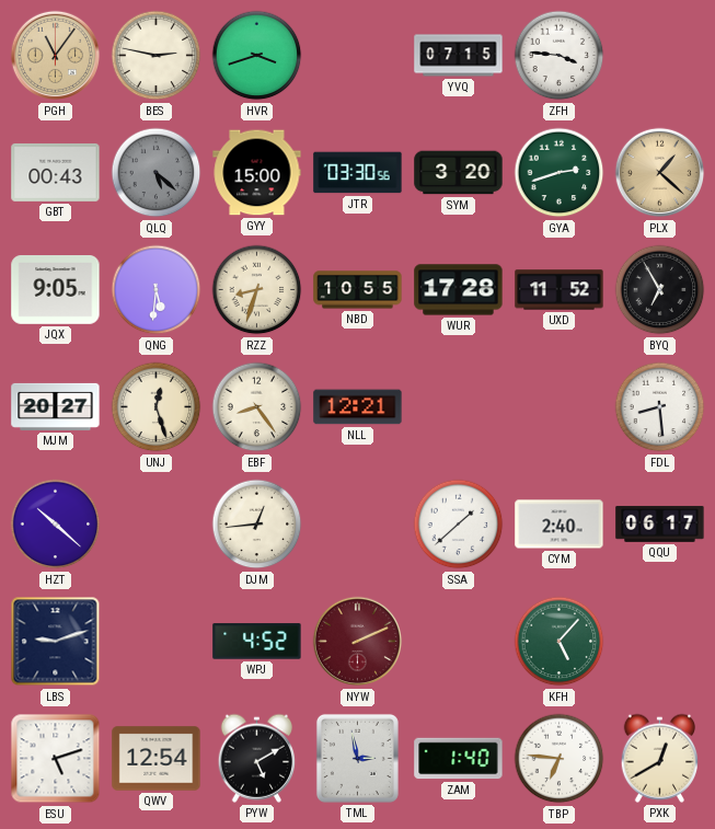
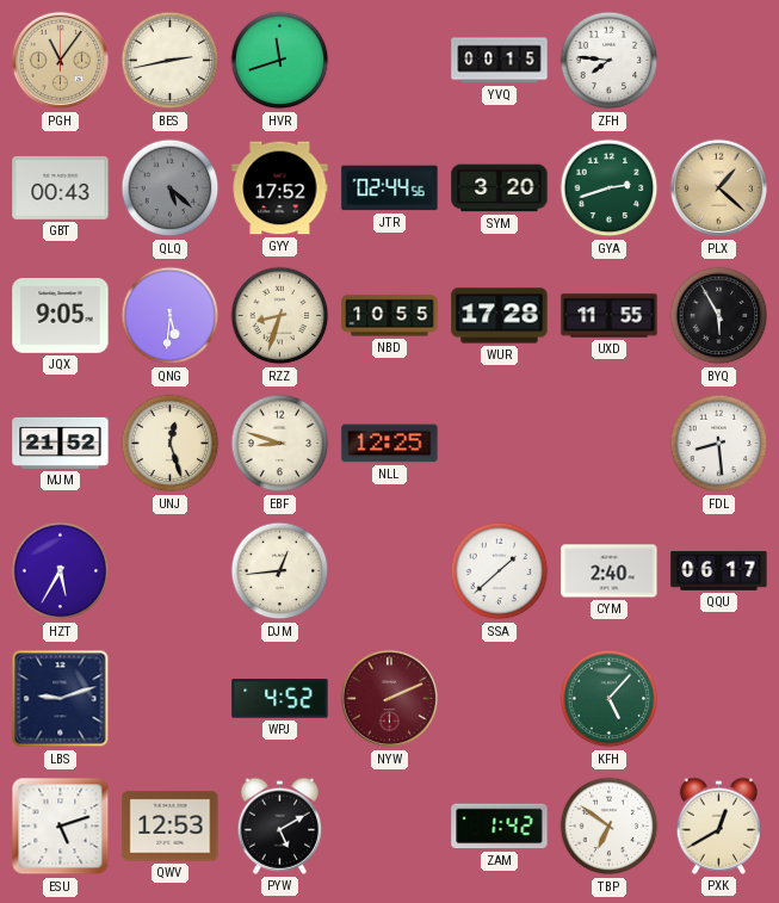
BES: 2:47 -> 2:43 (171, 61)
HVR: 3:42 -> 11:42 (280, 61)
YVQ: 07:15 -> 00:15 (500, 61)
ZFH: 3:46 -> 7:46 (610, 61)
GYY: 15:00 -> 17:52 (280, 188)
JTR: 03:30 -> 02:44 (390, 188)
UXD: 11:52 -> 11:55 (610, 316)
BYQ: 6:55 -> 5:55 (719, 316)
MJM: 20:27 -> 21:52 (61, 443)
EBF: 8:24 -> 8:48 (280, 444)
NLL: 12:21 -> 12:25 (390, 444)
HZT: 10:22 -> 5:35 (61, 571)
QWV: 12:54 -> 12:53 (171, 827)
TML: 2:58 -> none (357, 758)
ZAM: 1:40 -> 1:42 (500, 827)
TBP: 6:46 -> 6:51 (610, 827)
